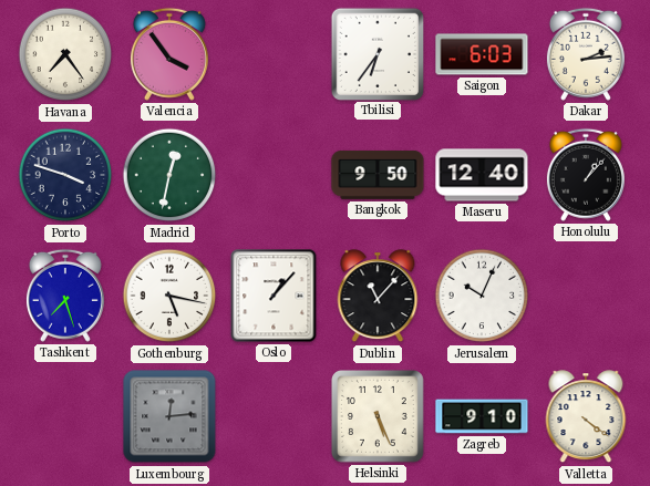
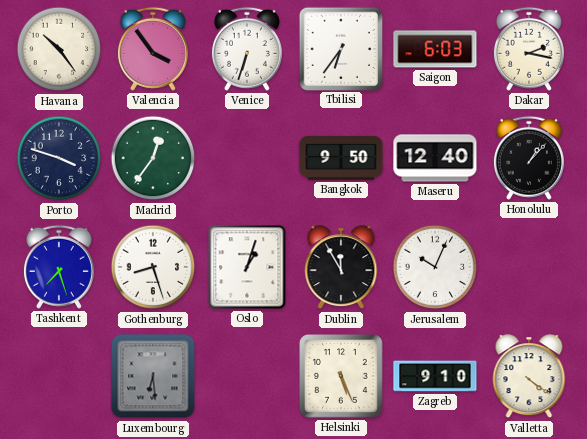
Havana: 7:24 -> 10:24 (59, 49)
Venice: none -> 6:33 (247, 49)
Dakar: 2:14 -> 2:17 (529, 49)
Madrid: 12:32 -> 12:36 (153, 158)
Gothenburg: 5:17 -> 8:27 (153, 267)
Oslo: 1:07 -> 1:03 (247, 267)
Dublin: 11:07 -> 11:55 (341, 268)
Luxembourg: 12:14 -> 6:29 (153, 376)
